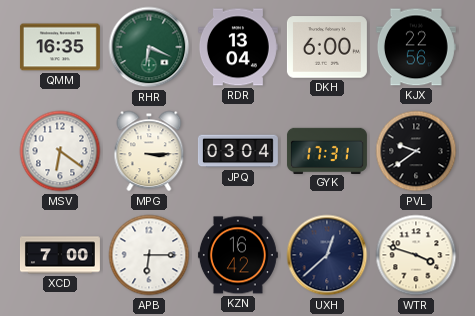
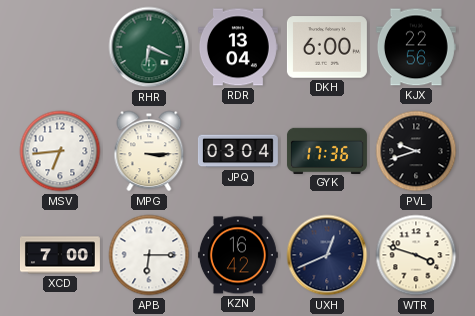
QMM: 16:35 -> none (60, 47)
MSV: 6:21 -> 6:44 (60, 151)
GYK: 17:31 -> 17:36 (327, 150)
PVL: 9:39 -> 9:42 (416, 151)
UXH: 12:38 -> 12:41 (327, 255)
